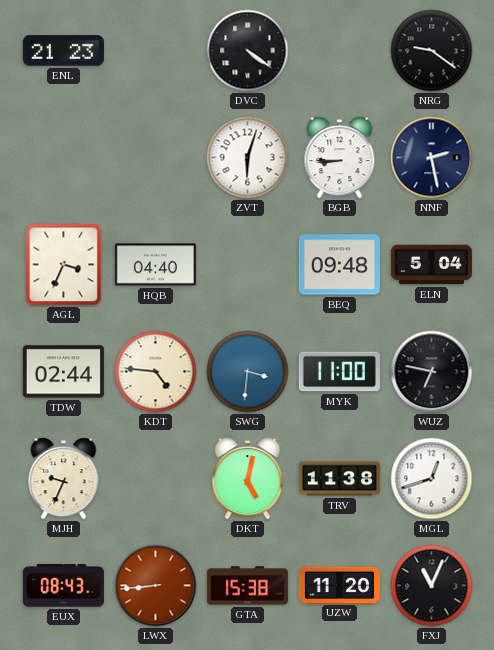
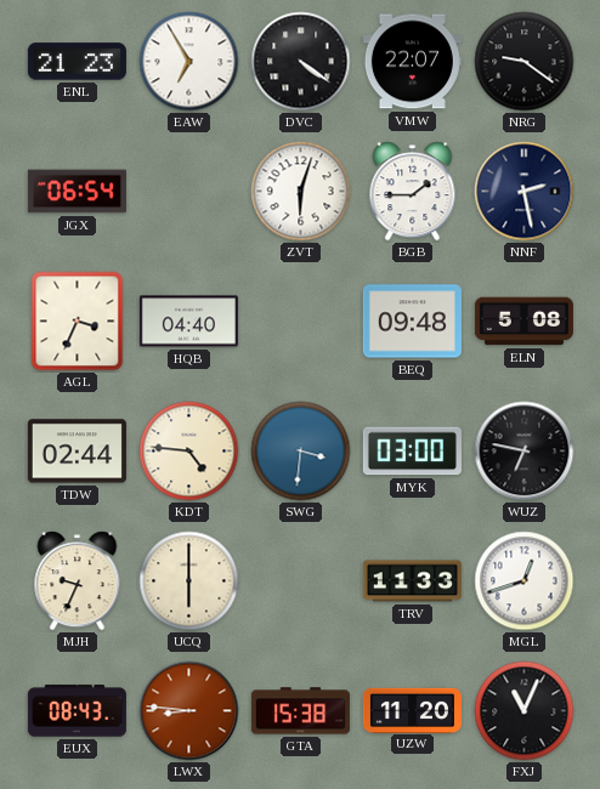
EAW: none -> 6:55 (189, 62)
VMW: none -> 22:07 (412, 62)
JGX: none -> 06:54 (77, 192)
BGB: 8:45 -> 1:45 (413, 192)
ELN: 5:04 -> 5:08 (523, 322)
MYK: 11:00 -> 03:00 (412, 452)
UCQ: none -> 6:00 (189, 581)
DKT: 5:02 -> none (248, 479)
TRV: 11:38 -> 11:33 (412, 581)
LWX: 8:44 -> 8:46 (189, 711)
